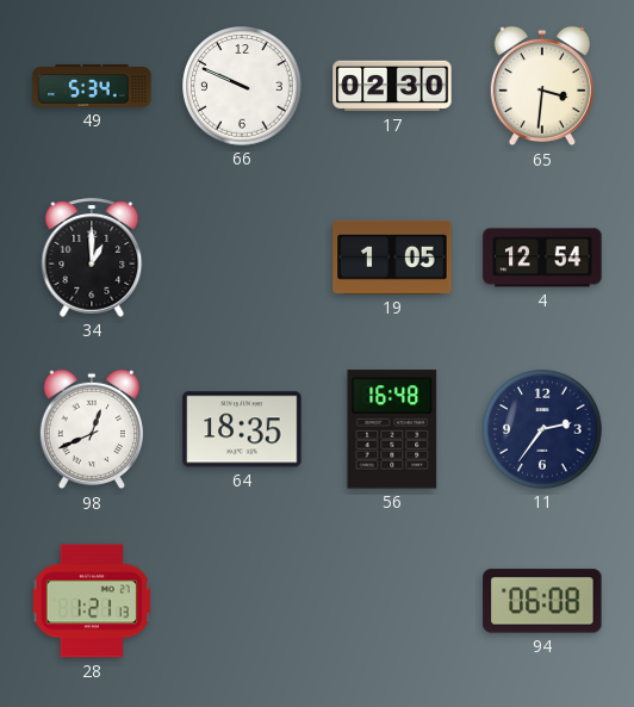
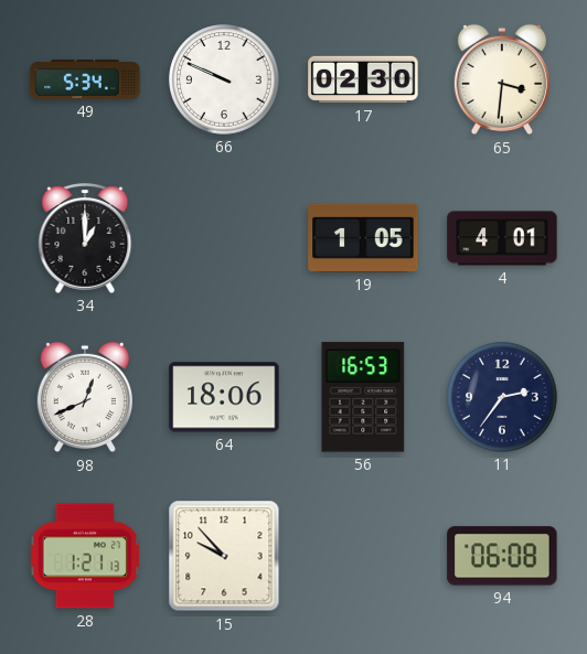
4: 12:54 -> 4:01 (502, 238)
64: 18:35 -> 18:06 (224, 397)
56: 16:48 -> 16:53 (363, 397)
15: none -> 9:53 (224, 556)
